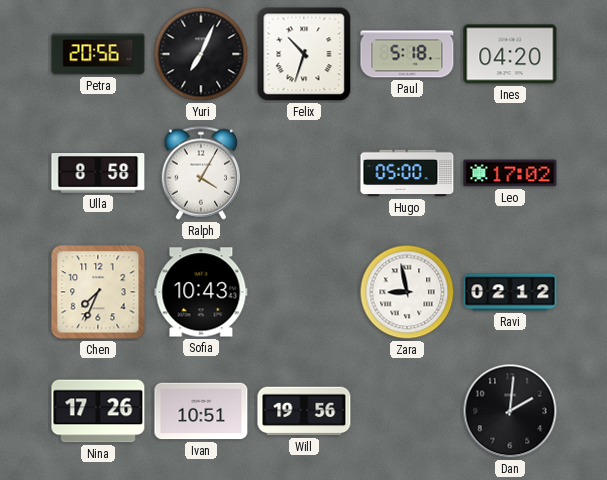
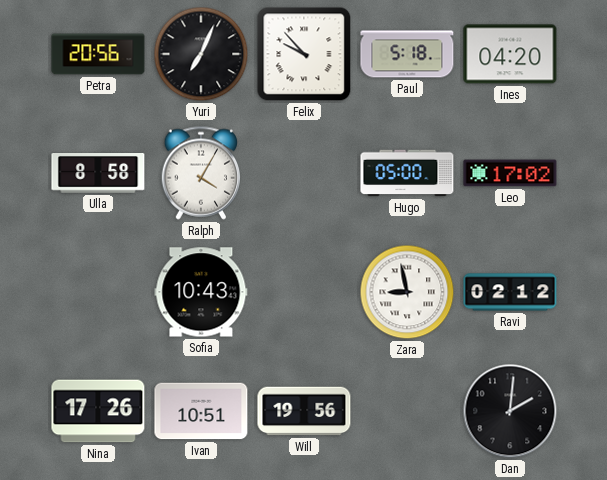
Felix: 10:33 -> 9:53 (304, 54)
Chen: 7:34 -> none (98, 292)
